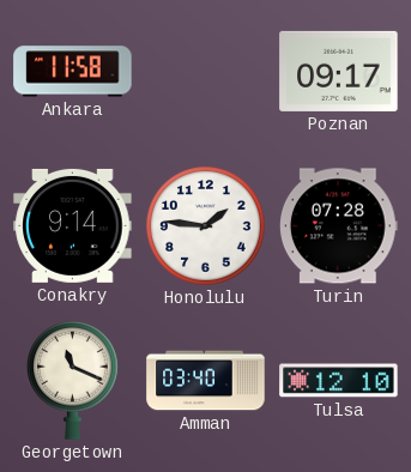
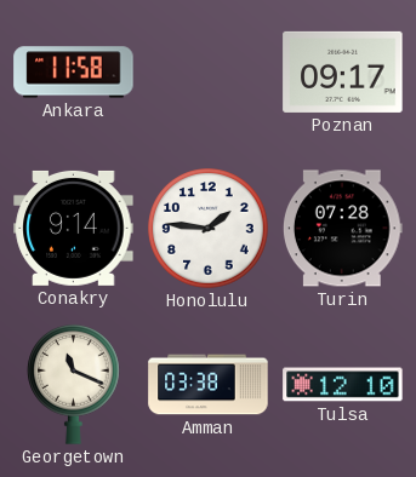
Amman: 03:40 -> 03:38 (209, 385)
